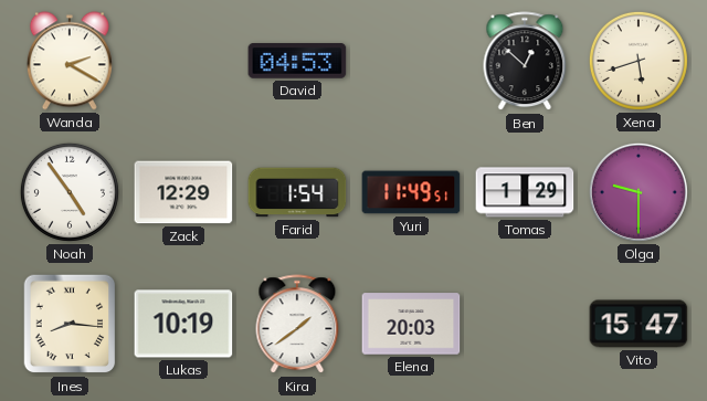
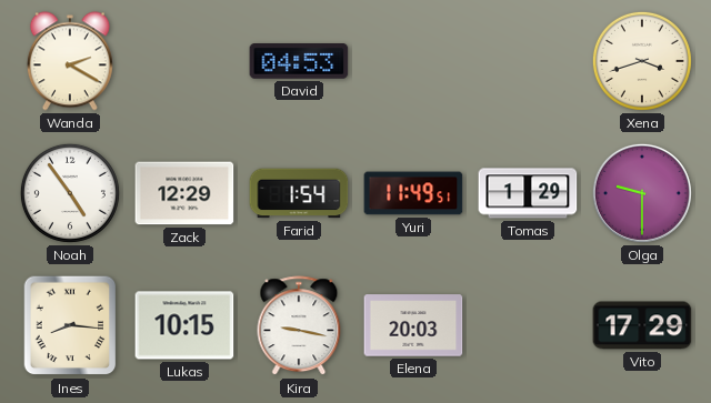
Ben: 12:52 -> none (525, 62)
Xena: 5:42 -> 3:42 (642, 61)
Lukas: 10:19 -> 10:15 (184, 325)
Kira: 1:39 -> 9:17 (299, 326)
Vito: 15:47 -> 17:29 (642, 325)
